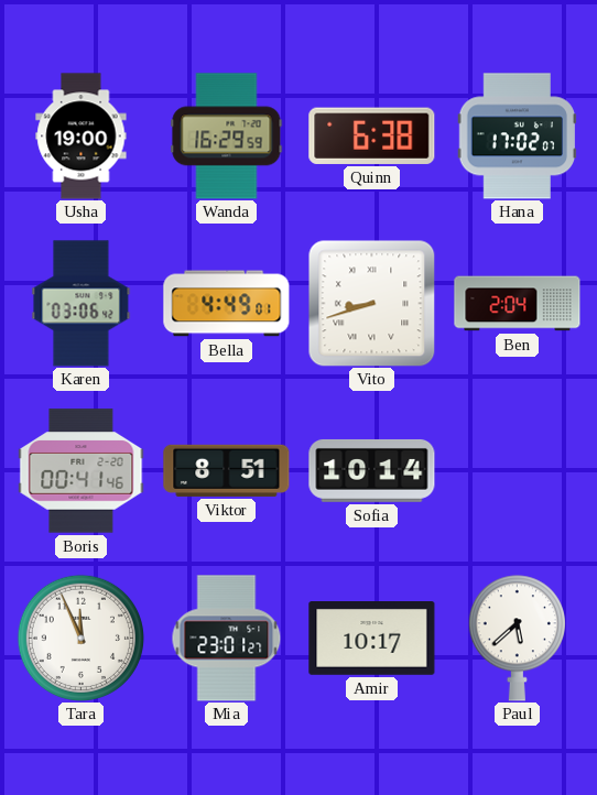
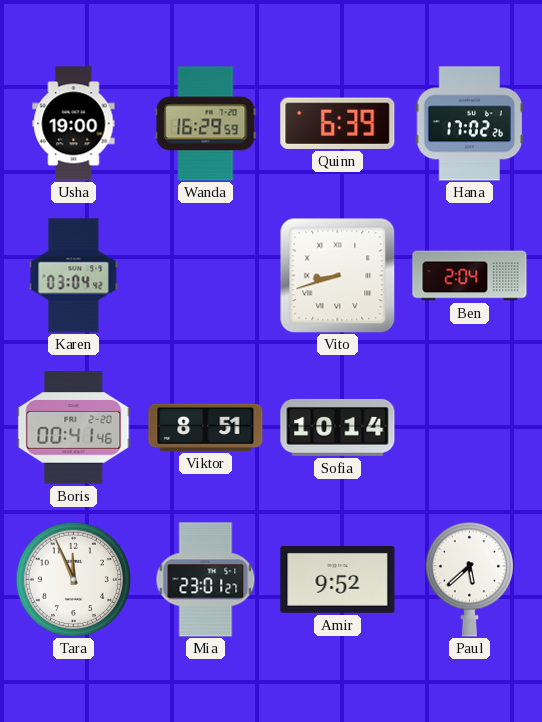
Quinn: 6:38 -> 6:39 (338, 123)
Hana: 17:02:07 -> 17:02:26 (469, 124)
Karen: 03:06 -> 03:04 (74, 276)
Bella: 4:49 -> none (227, 304)
Amir: 10:17 -> 9:52 (338, 580)
